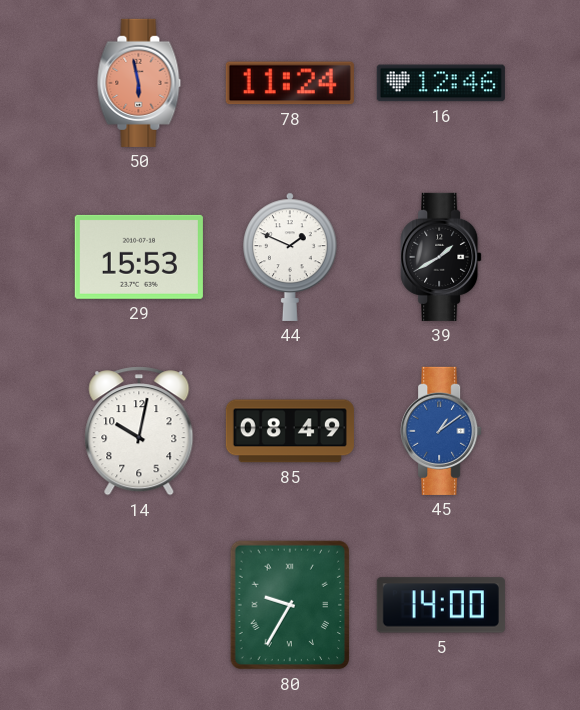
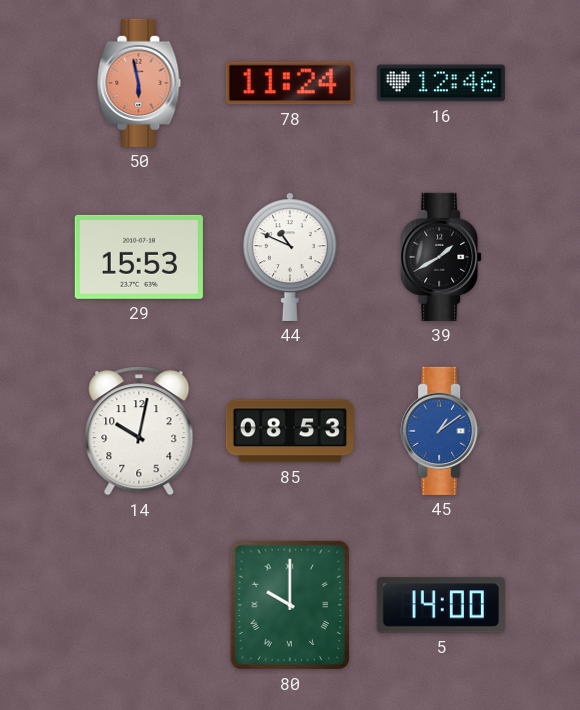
44: 1:49 -> 10:49 (291, 257)
85: 08:49 -> 08:53 (290, 431)
80: 9:35 -> 10:00 (290, 605)
